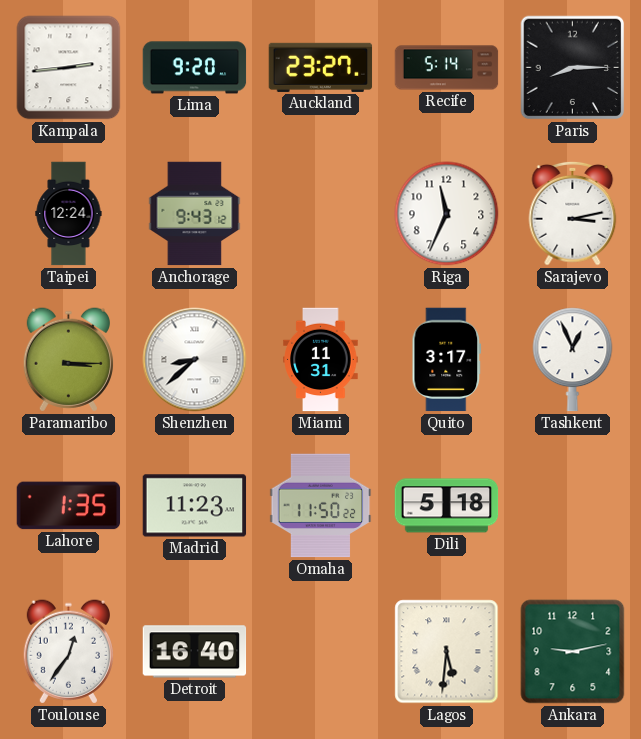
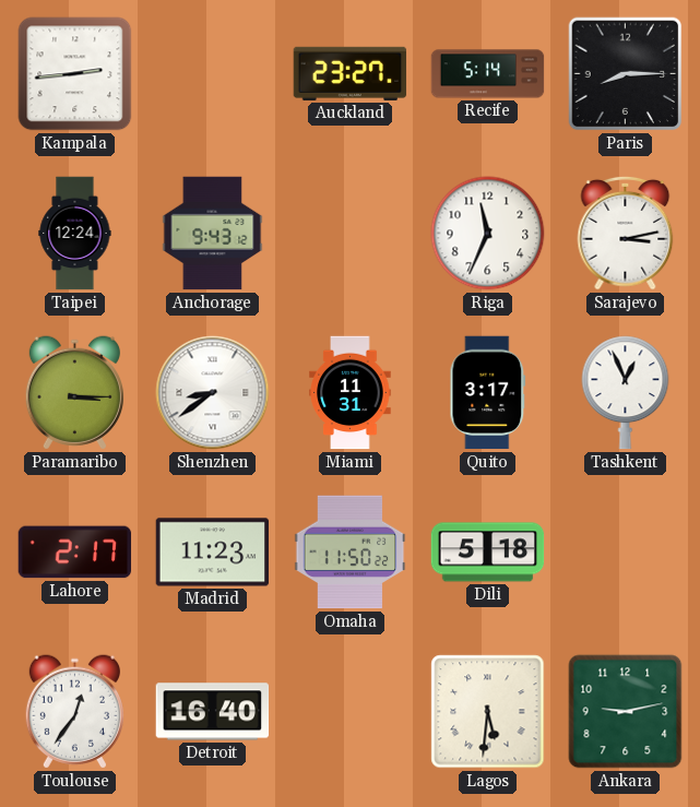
Lima: 9:20 -> none (195, 68)
Shenzhen: 8:38 -> 8:39 (213, 393)
Lahore: 1:35 -> 2:17 (75, 553)
